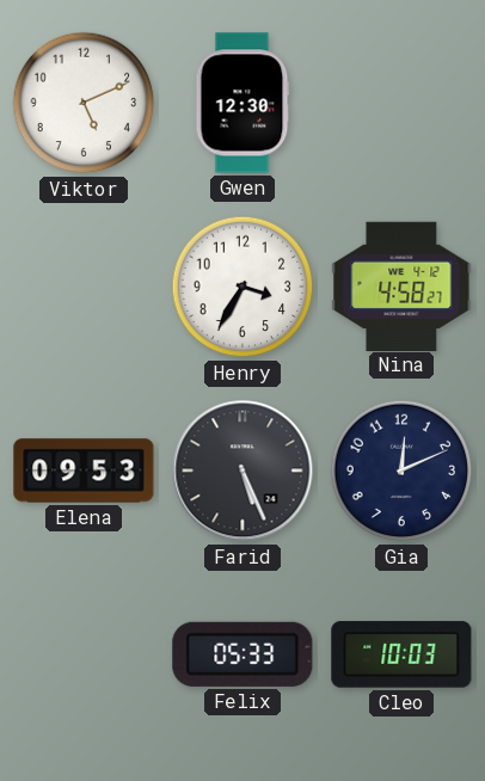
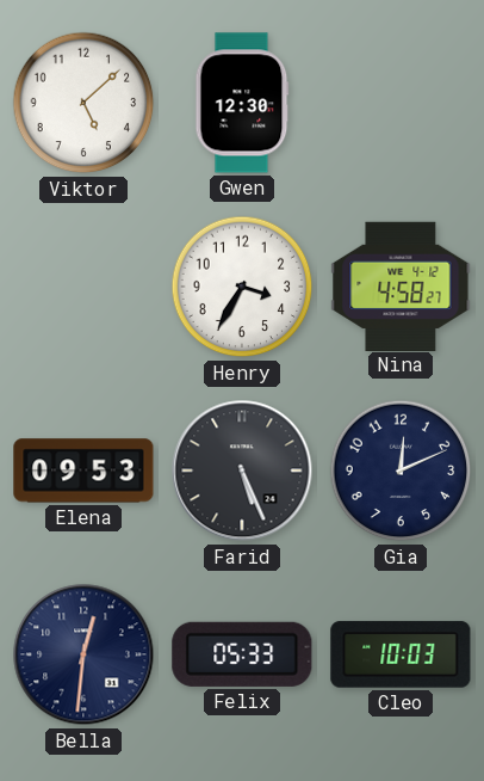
Viktor: 5:11 -> 5:08 (83, 103)
Bella: none -> 12:31 (83, 654)
